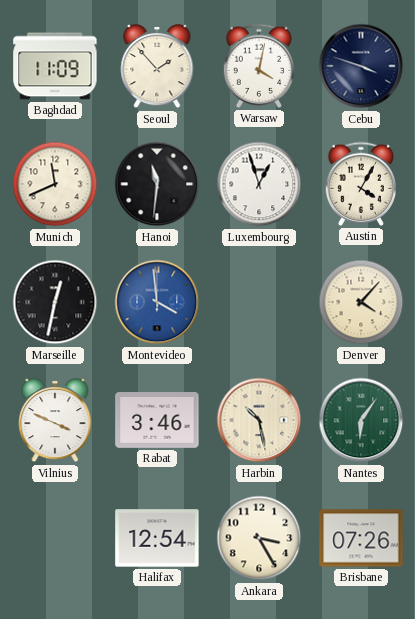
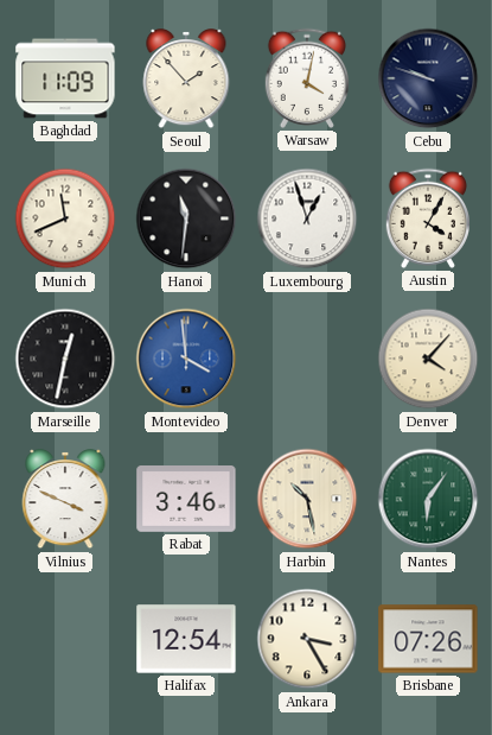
Cebu: 3:48 -> 9:48 (428, 78)
